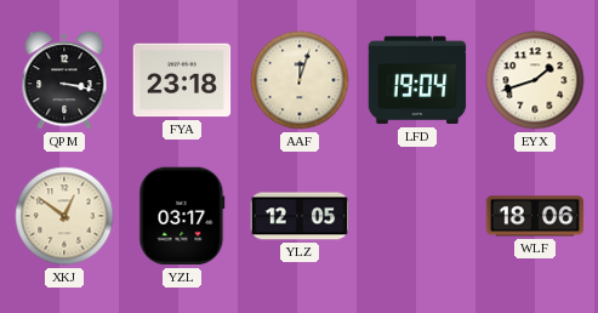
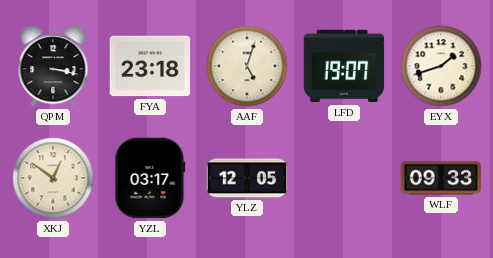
AAF: 12:03 -> 5:03 (247, 66)
LFD: 19:04 -> 19:07 (344, 66)
WLF: 18:06 -> 09:33 (441, 178)
